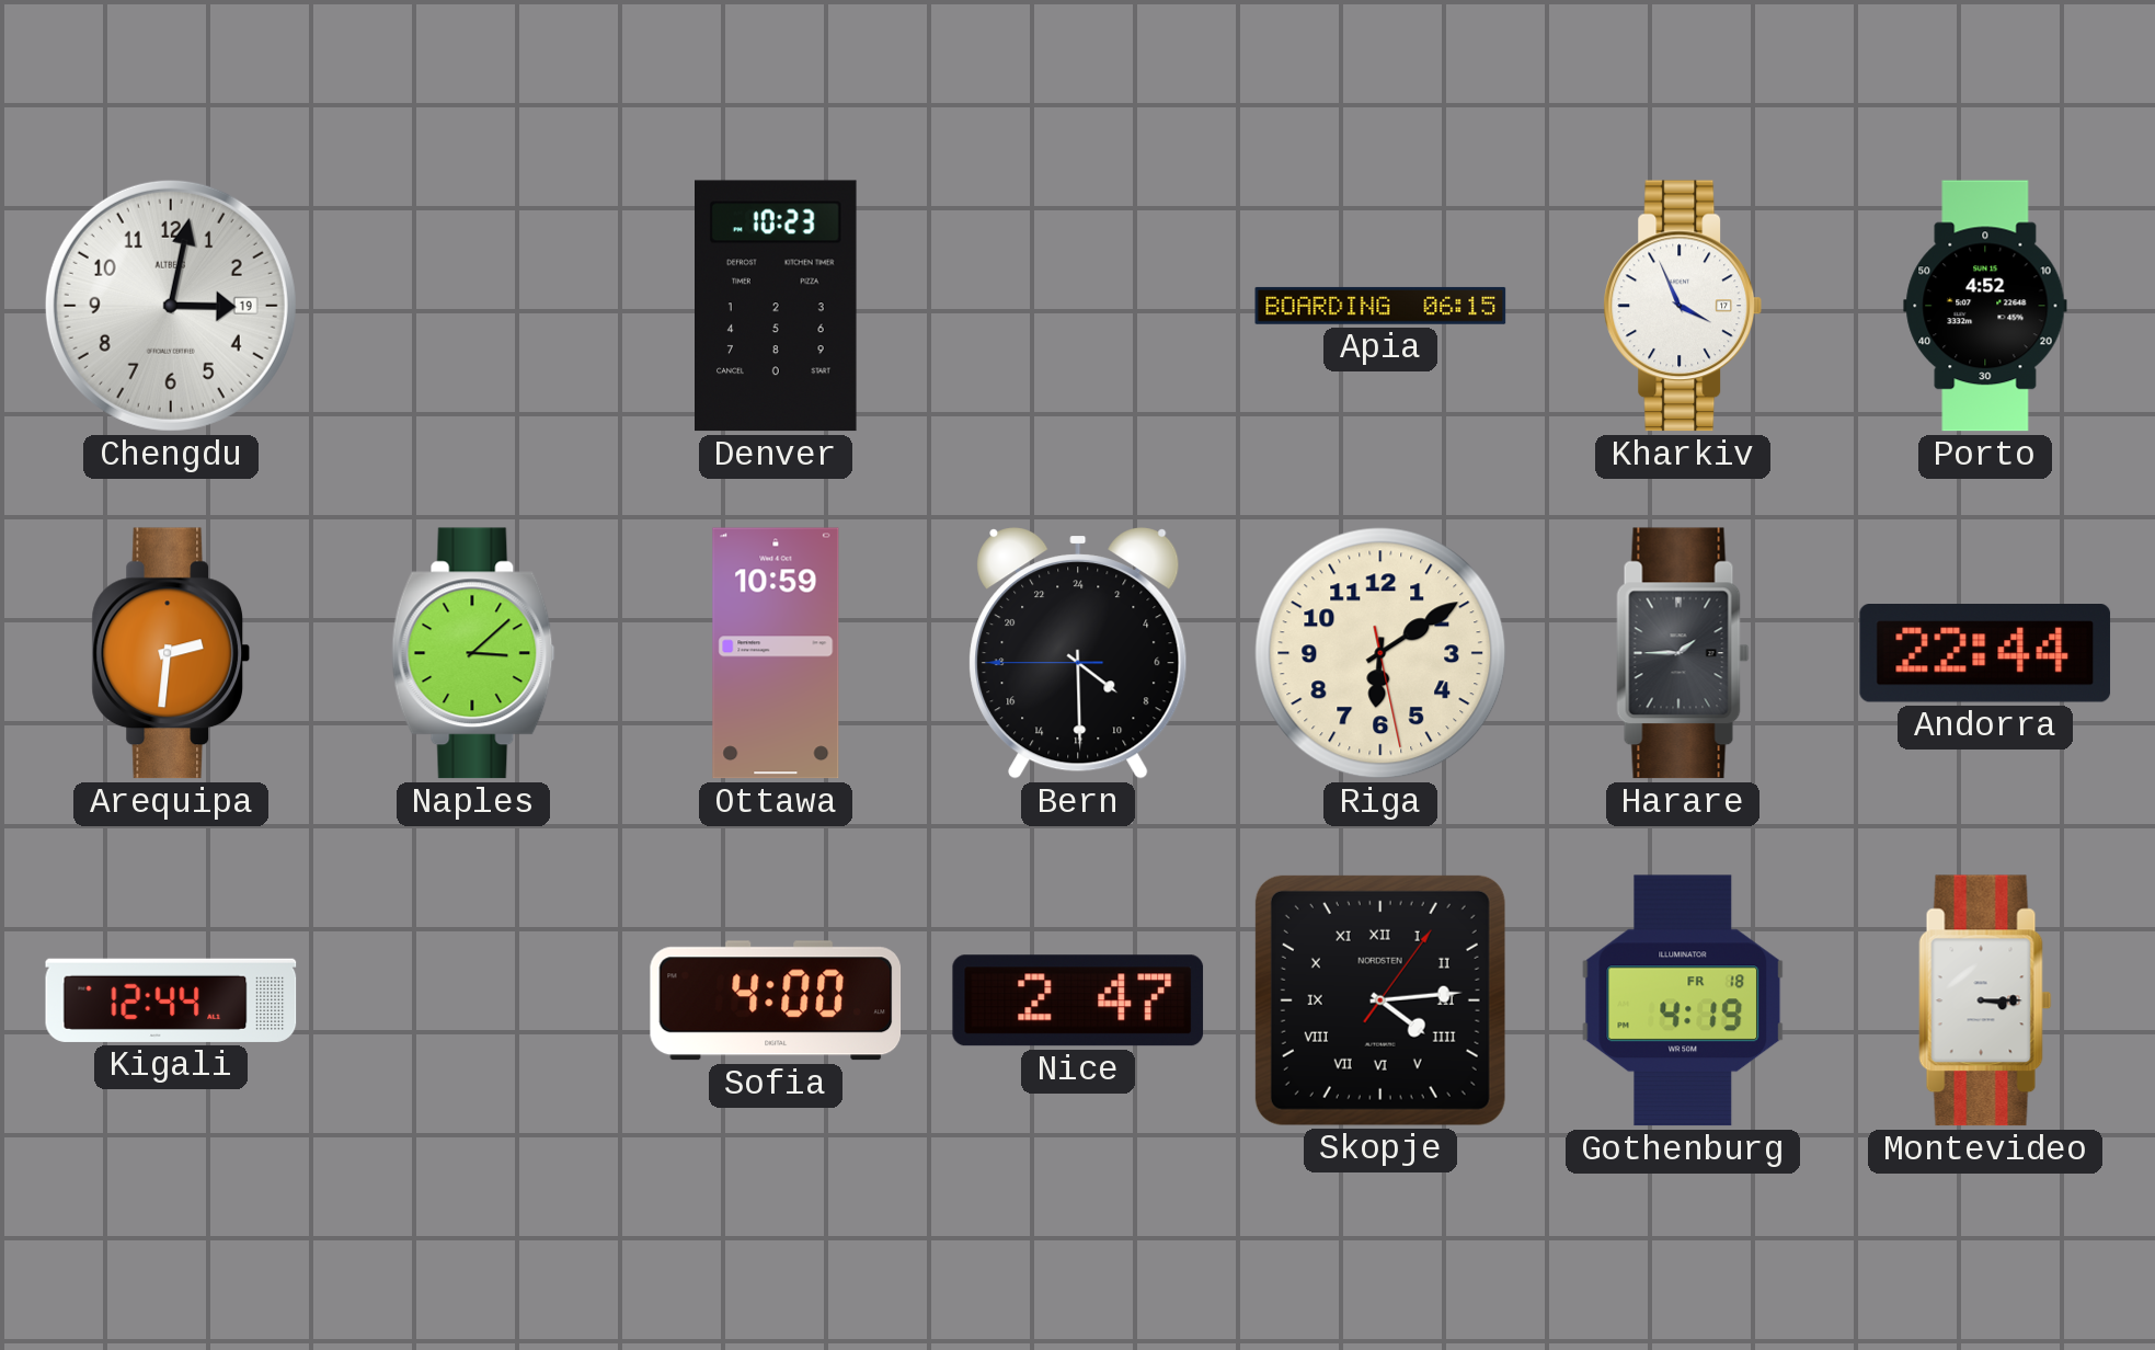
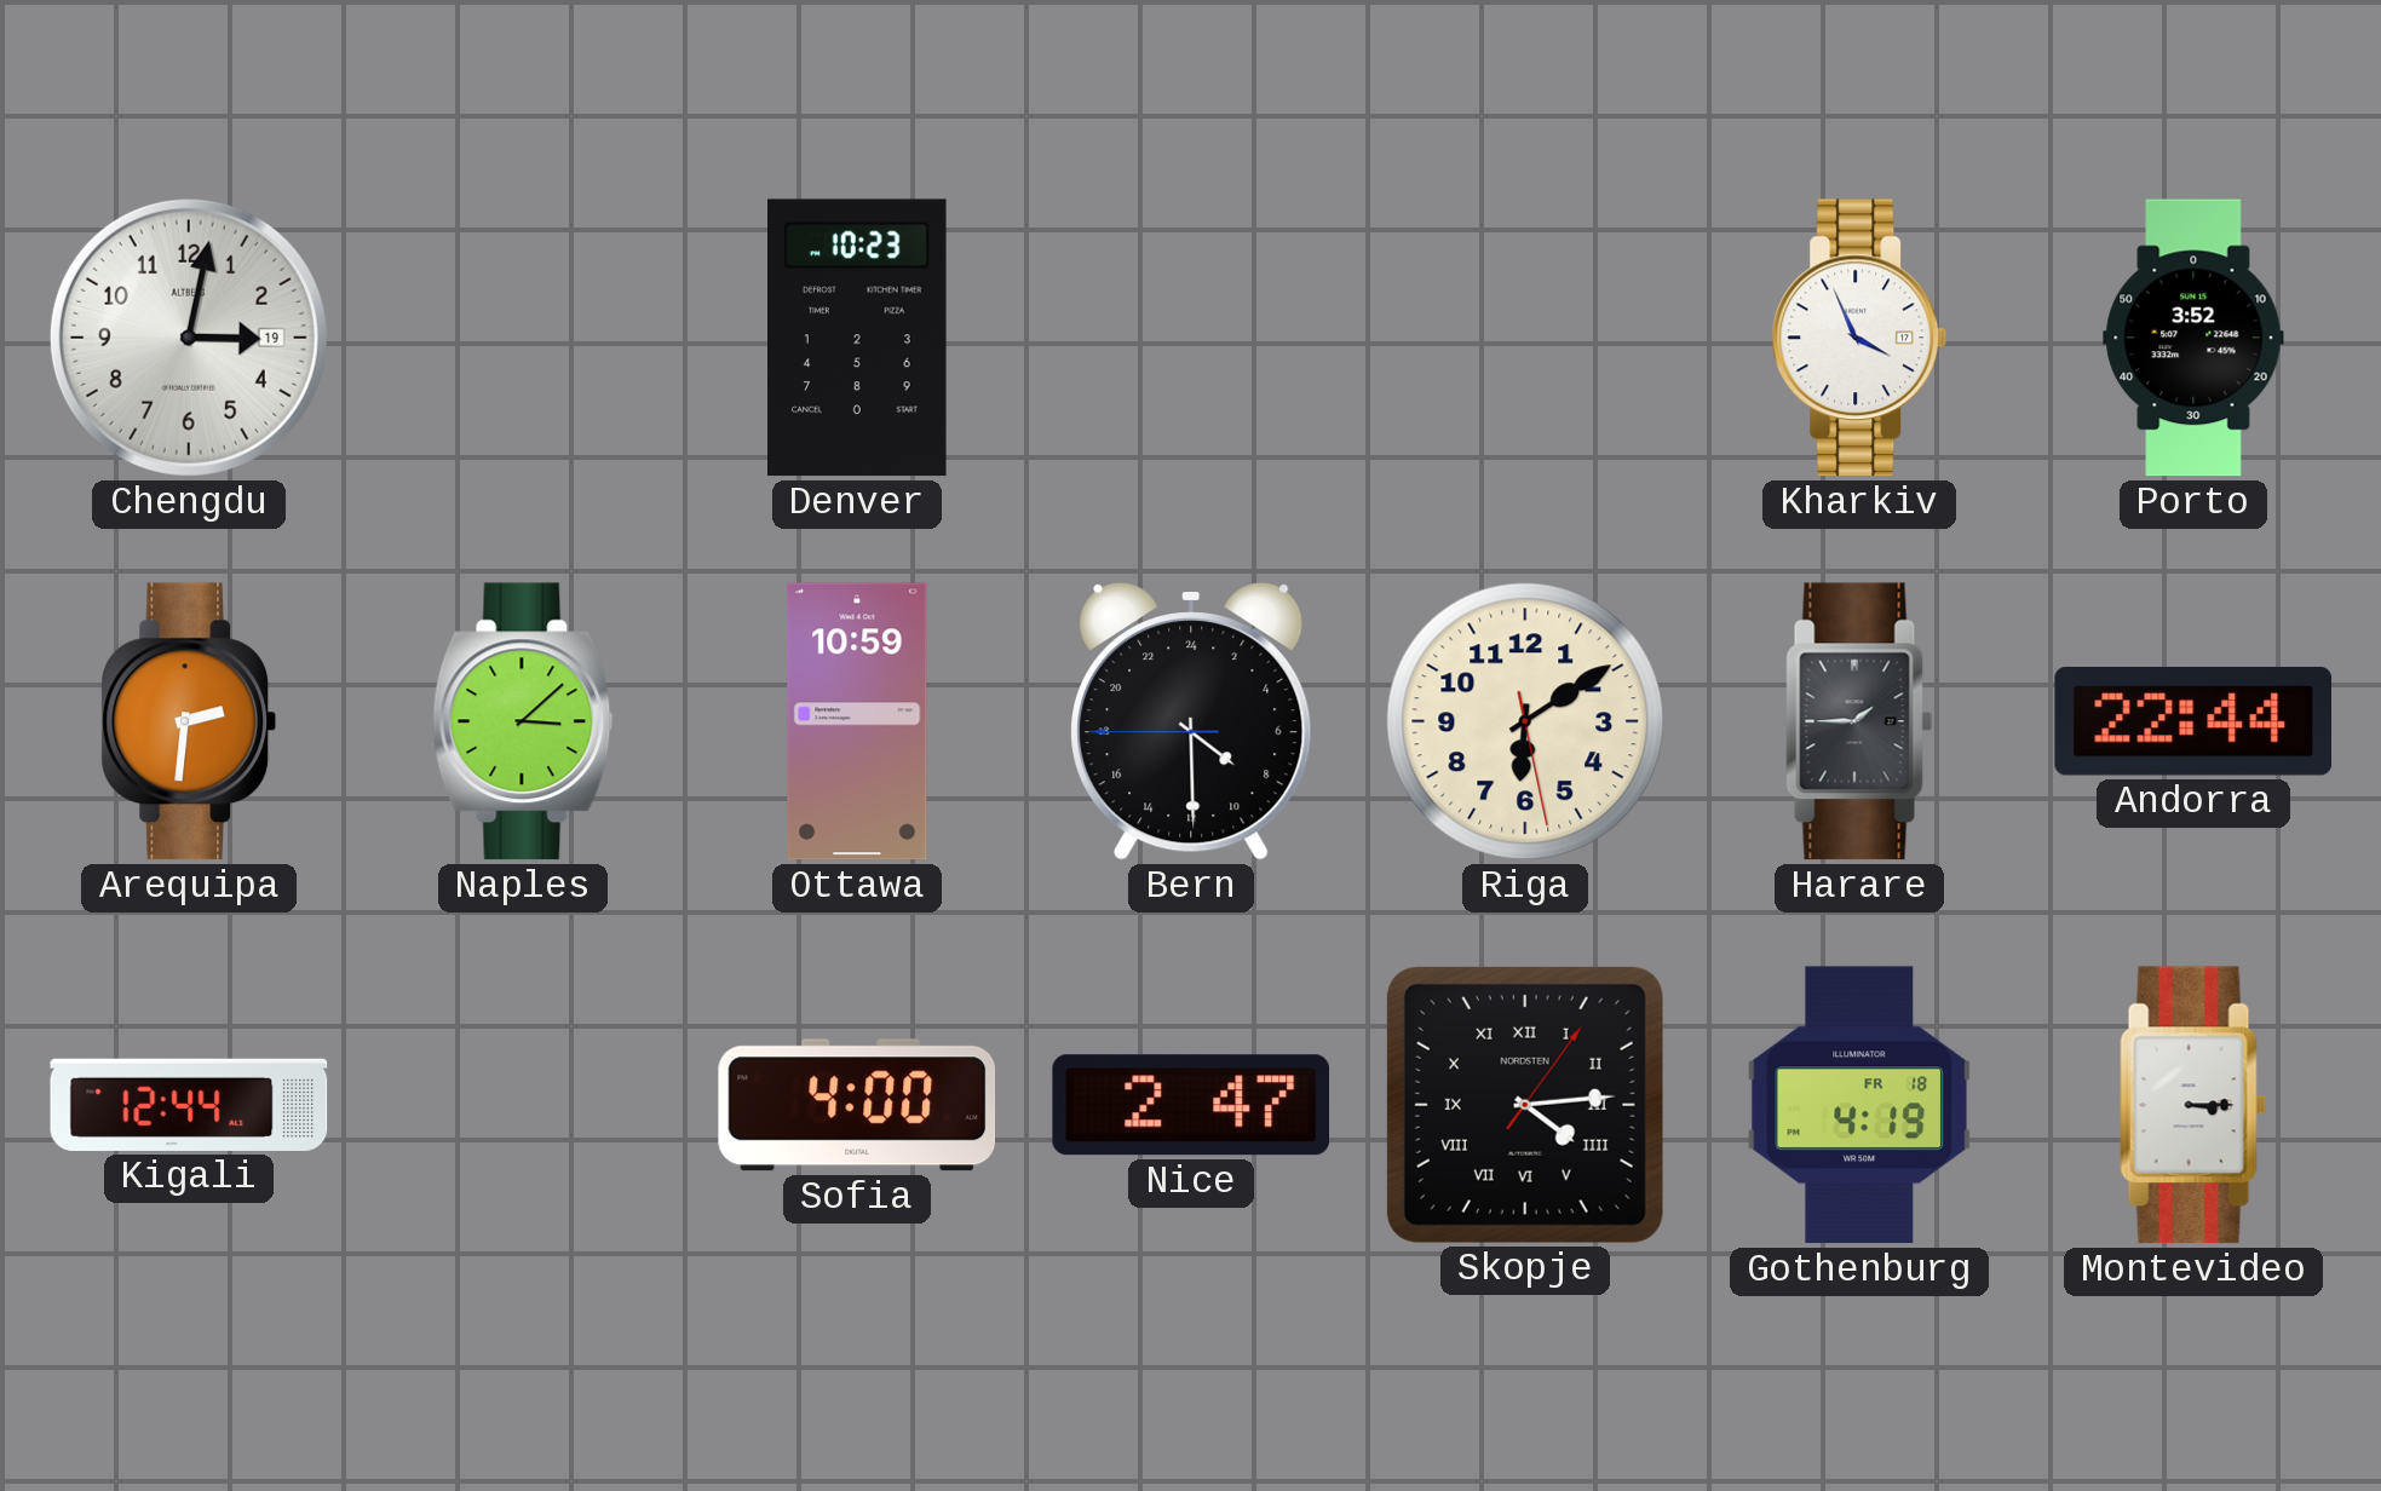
Apia: 06:15 -> none (1380, 306)
Porto: 4:52 -> 3:52 (2193, 338)
